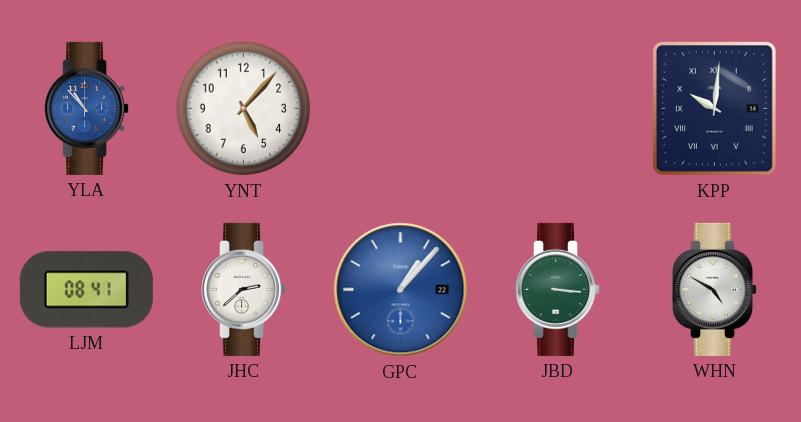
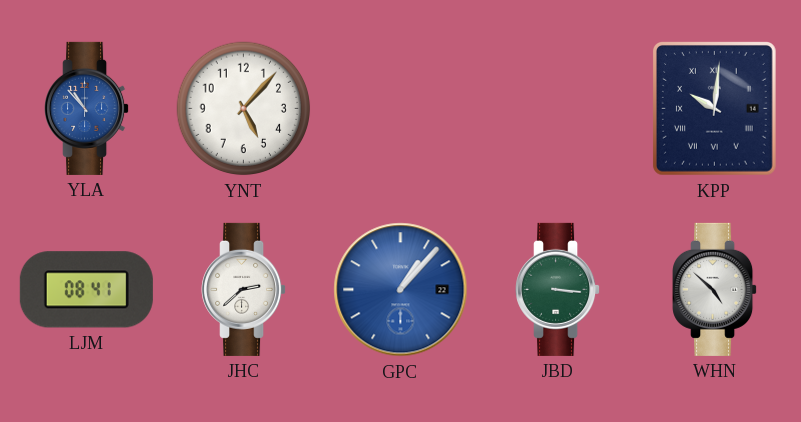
WHN: 4:50 -> 4:52 (715, 289)
